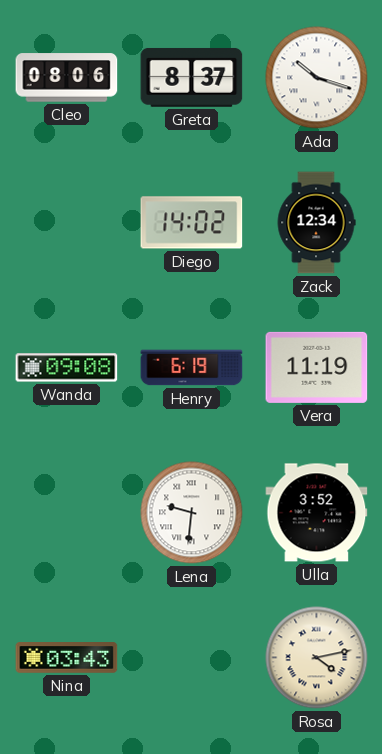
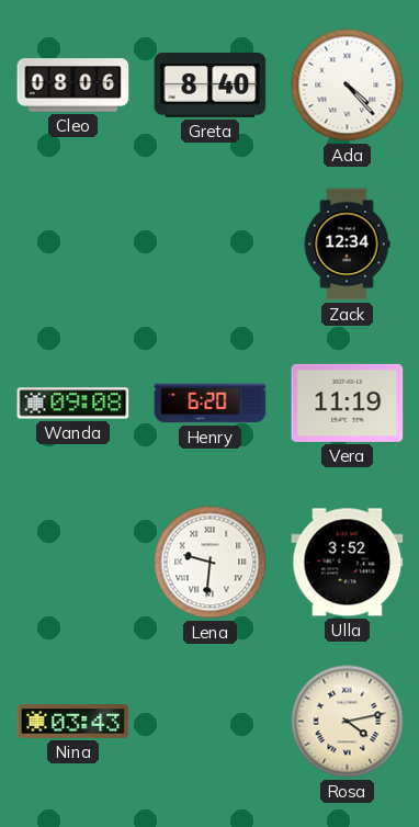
Greta: 8:37 -> 8:40 (211, 86)
Ada: 10:18 -> 4:23 (348, 86)
Diego: 14:02 -> none (192, 223)
Henry: 6:19 -> 6:20 (211, 404)
